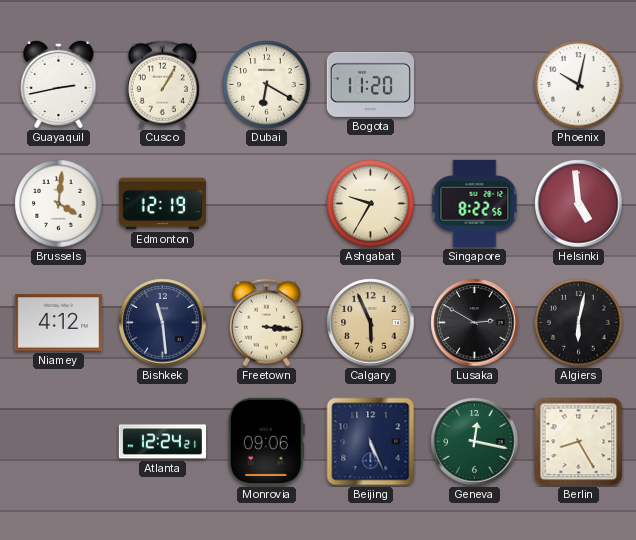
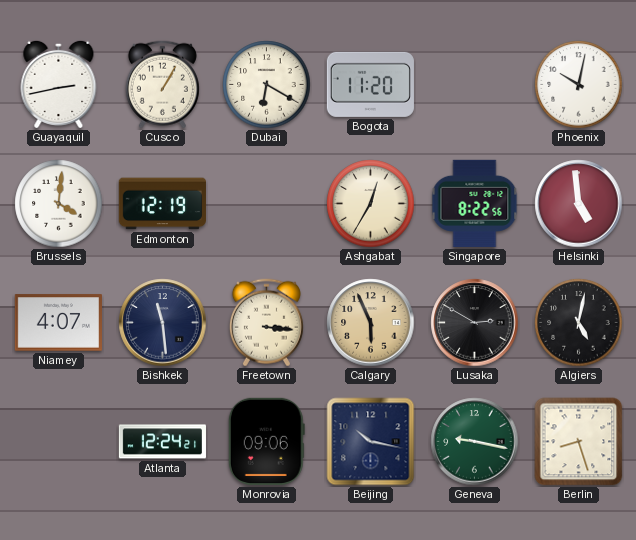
Ashgabat: 9:35 -> 12:35 (371, 204)
Niamey: 4:12 -> 4:07 (58, 323)
Algiers: 6:02 -> 5:02 (579, 323)
Beijing: 5:26 -> 10:17 (371, 442)
Geneva: 12:17 -> 9:17 (475, 442)
Berlin: 8:25 -> 8:27 (579, 442)
